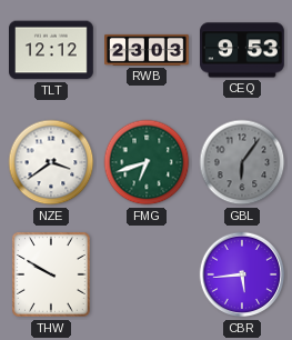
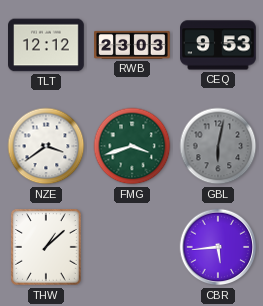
FMG: 6:42 -> 3:42 (132, 146)
GBL: 6:06 -> 6:02 (218, 146)
THW: 9:50 -> 1:08 (47, 248)
